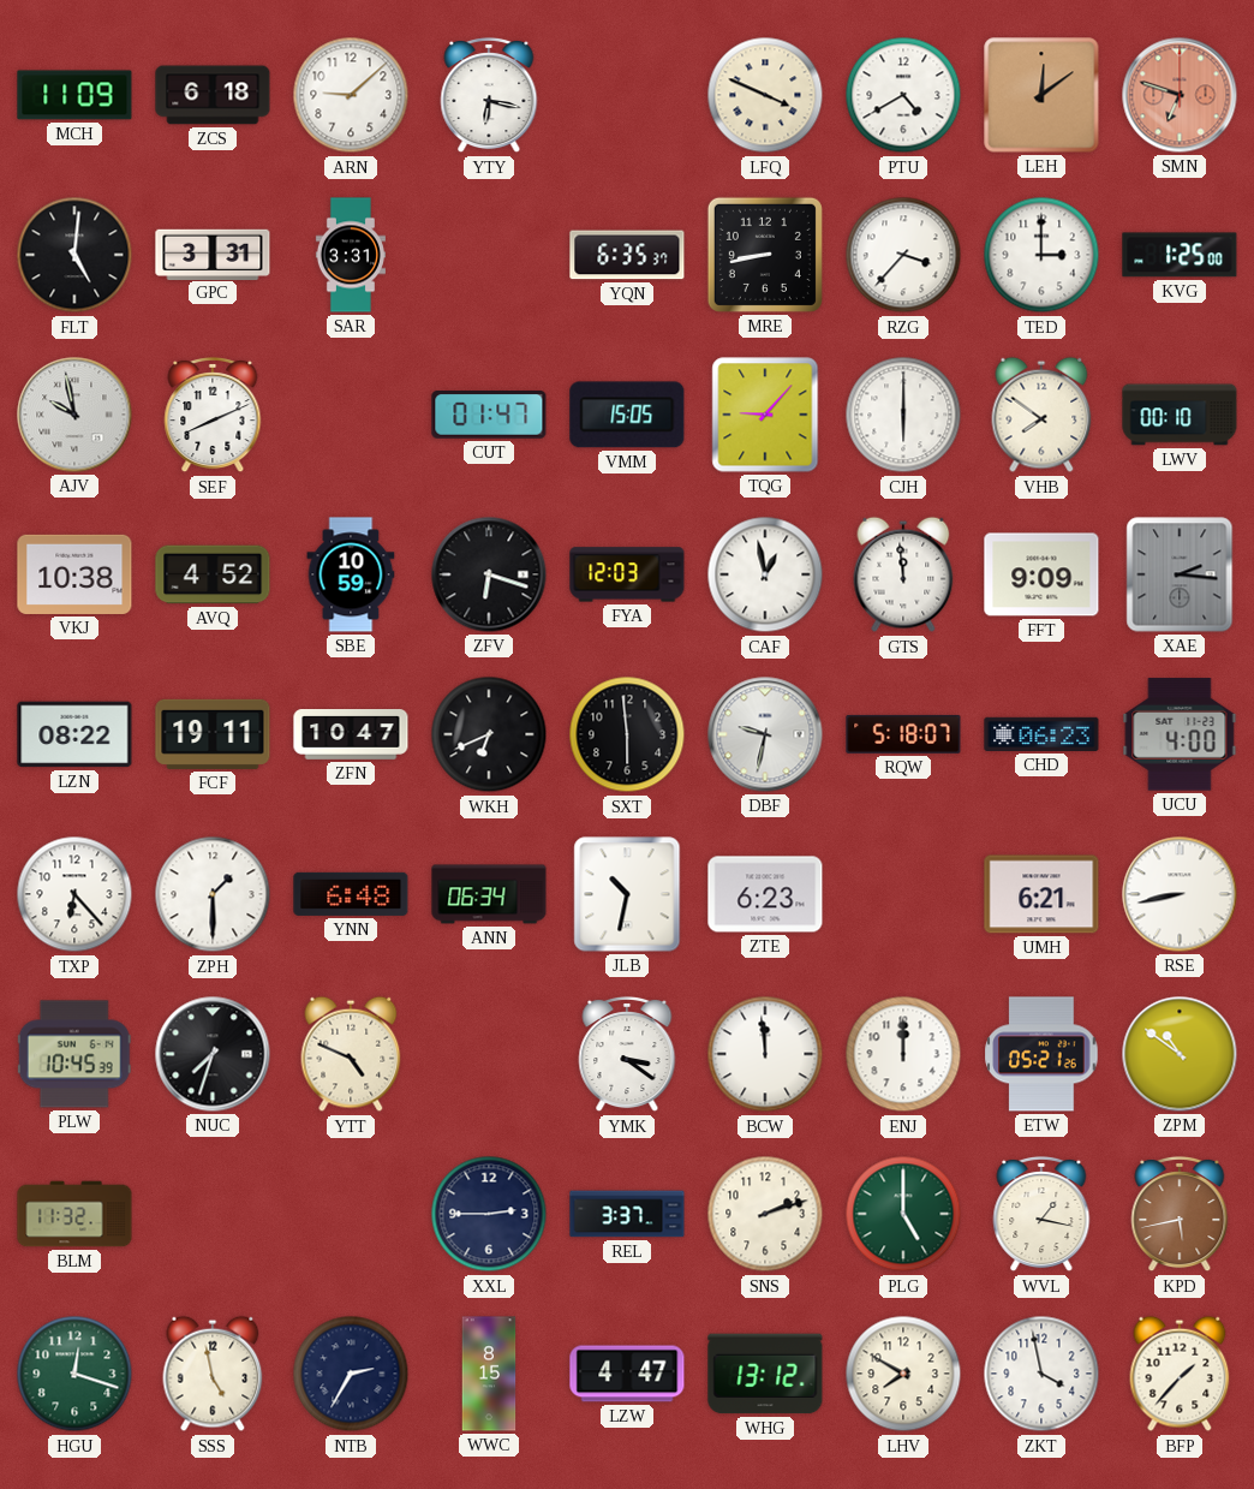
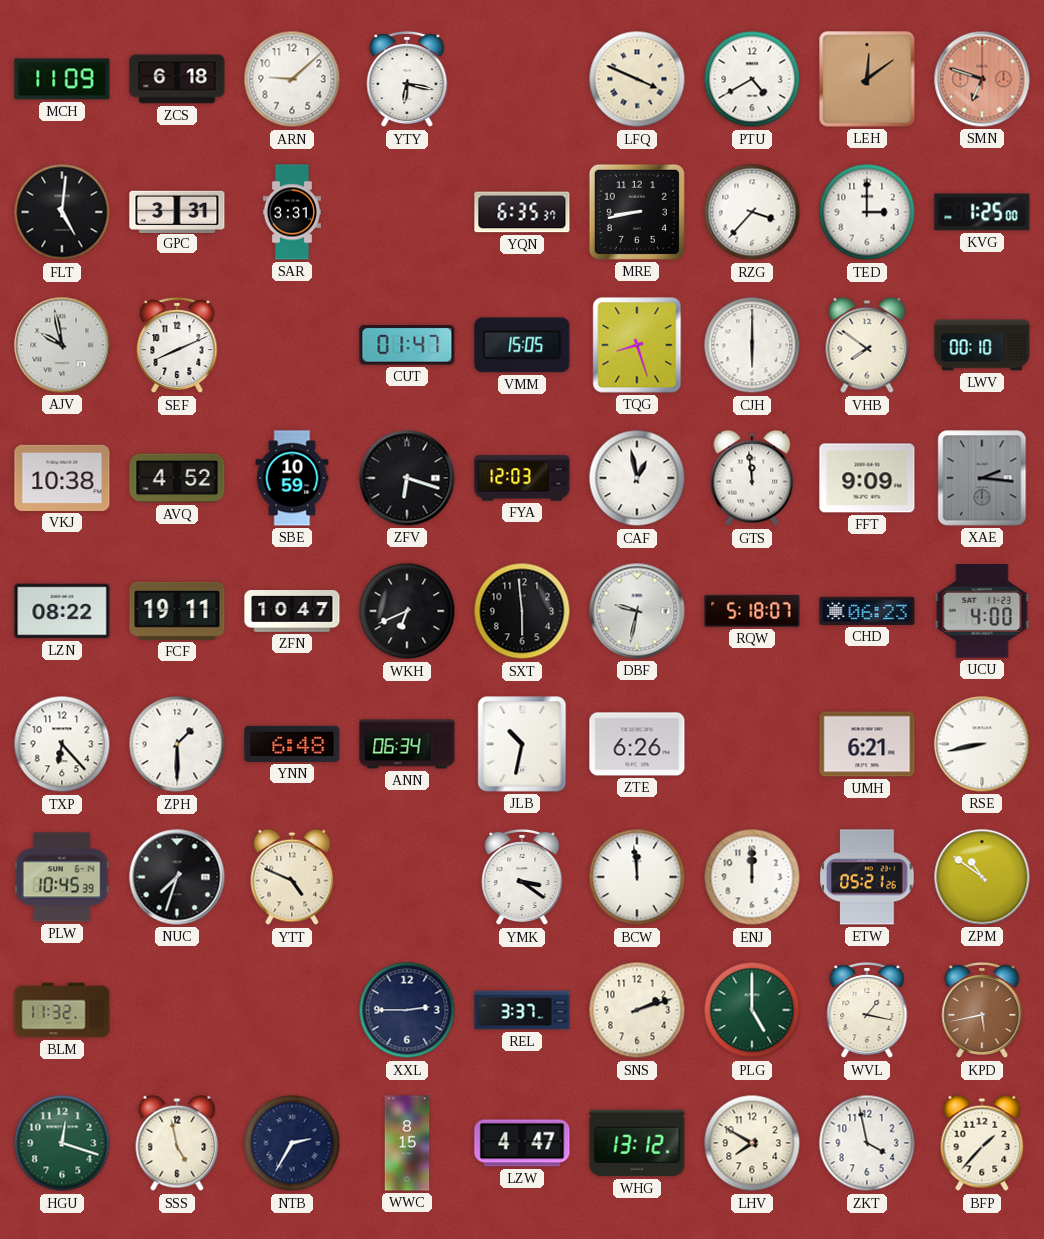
TQG: 9:07 -> 8:27 (637, 345)
ZTE: 6:23 -> 6:26 (637, 744)
